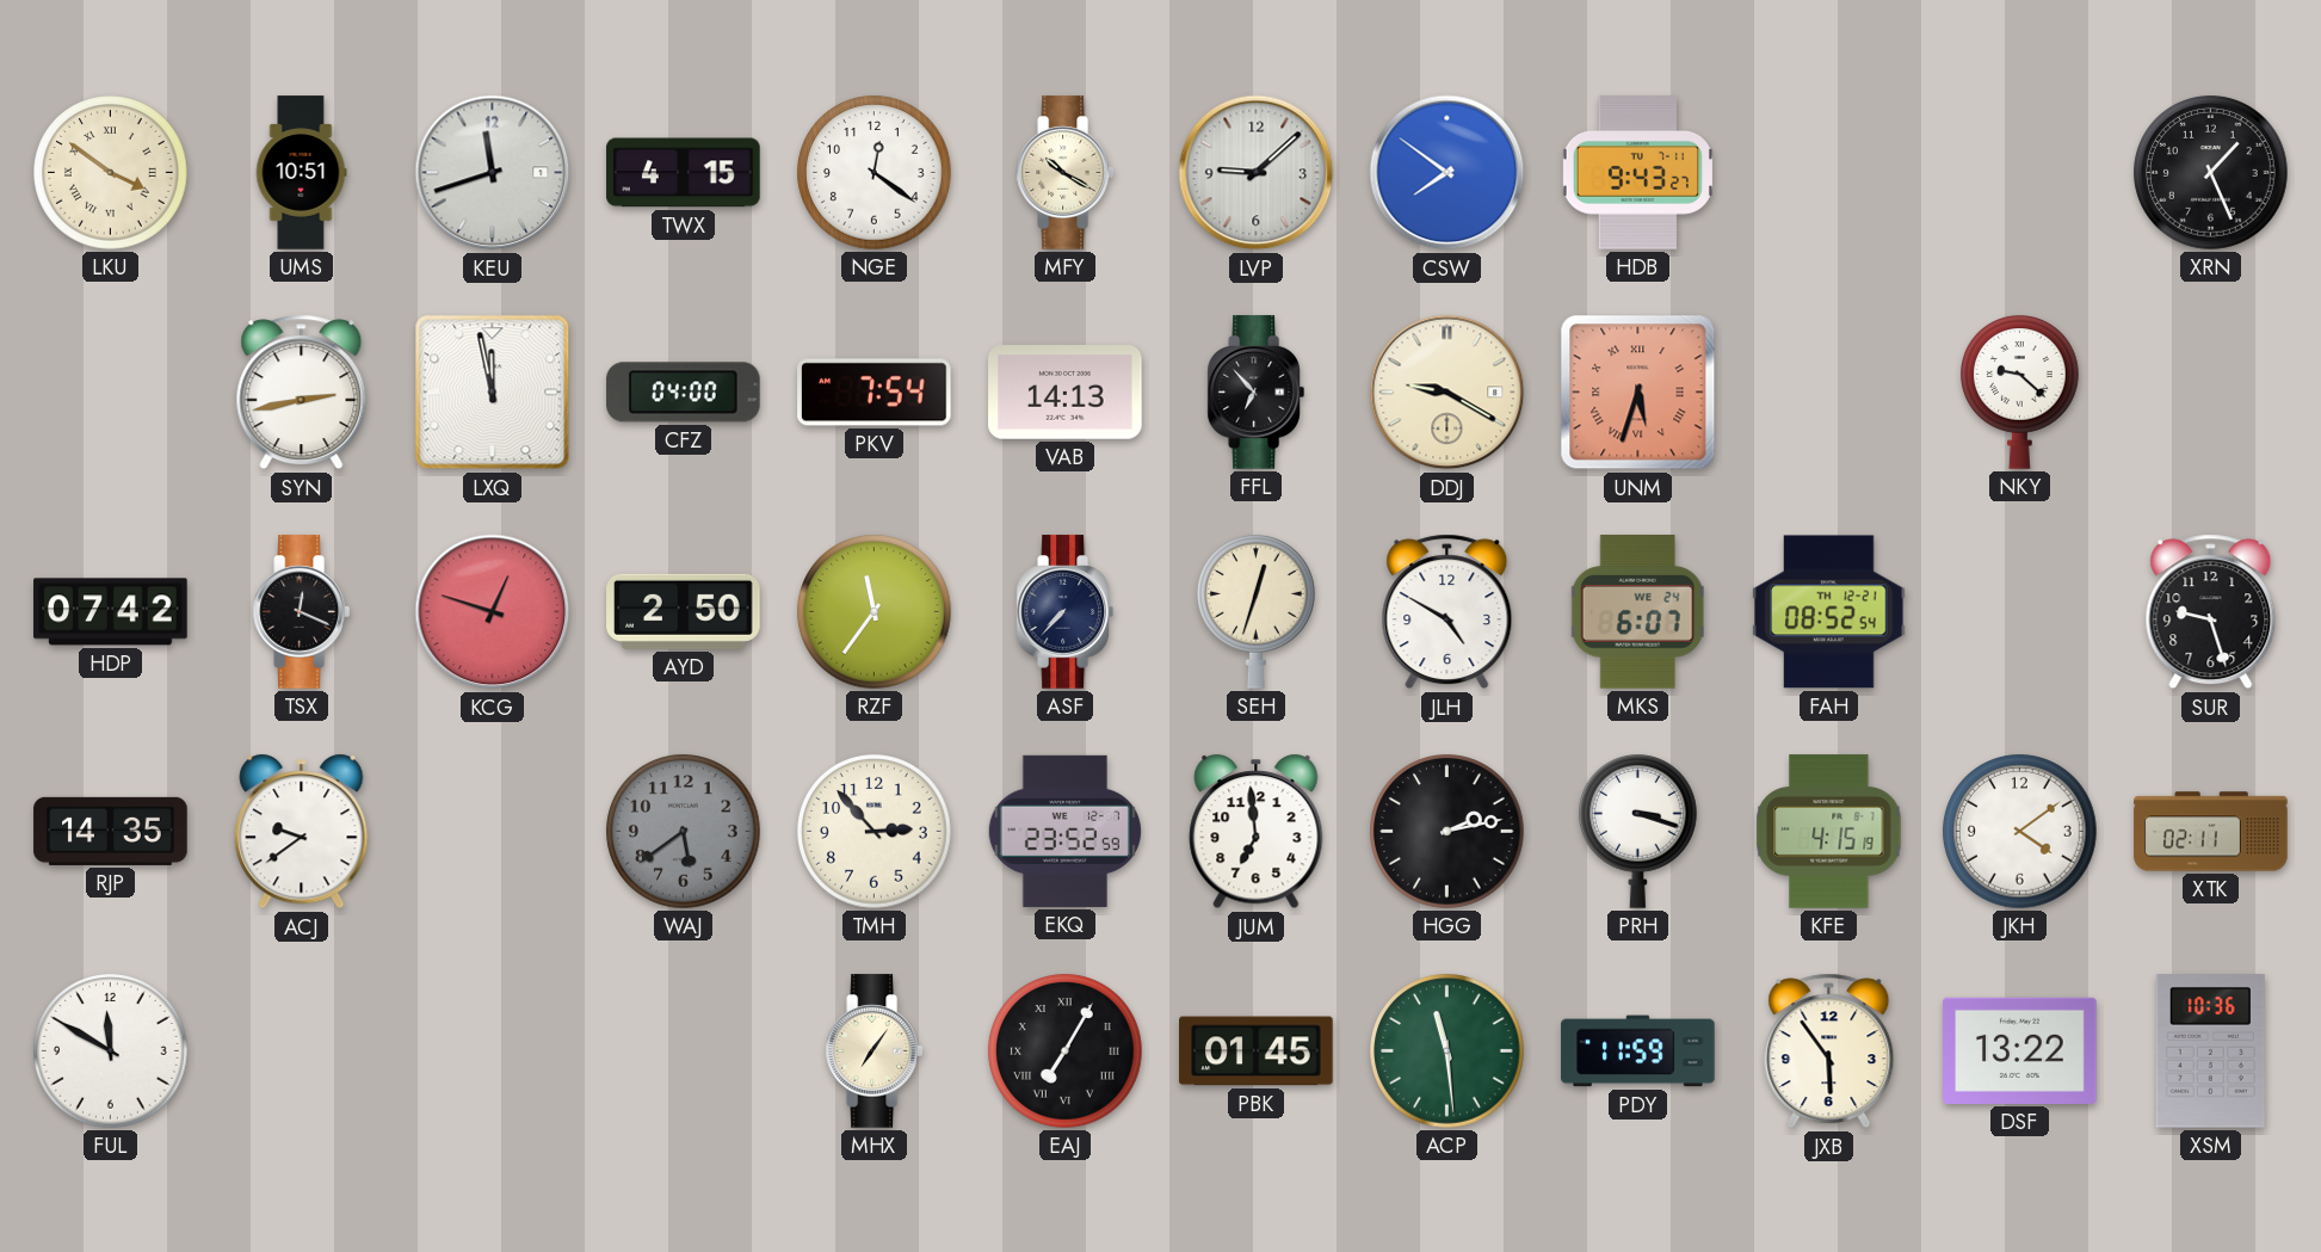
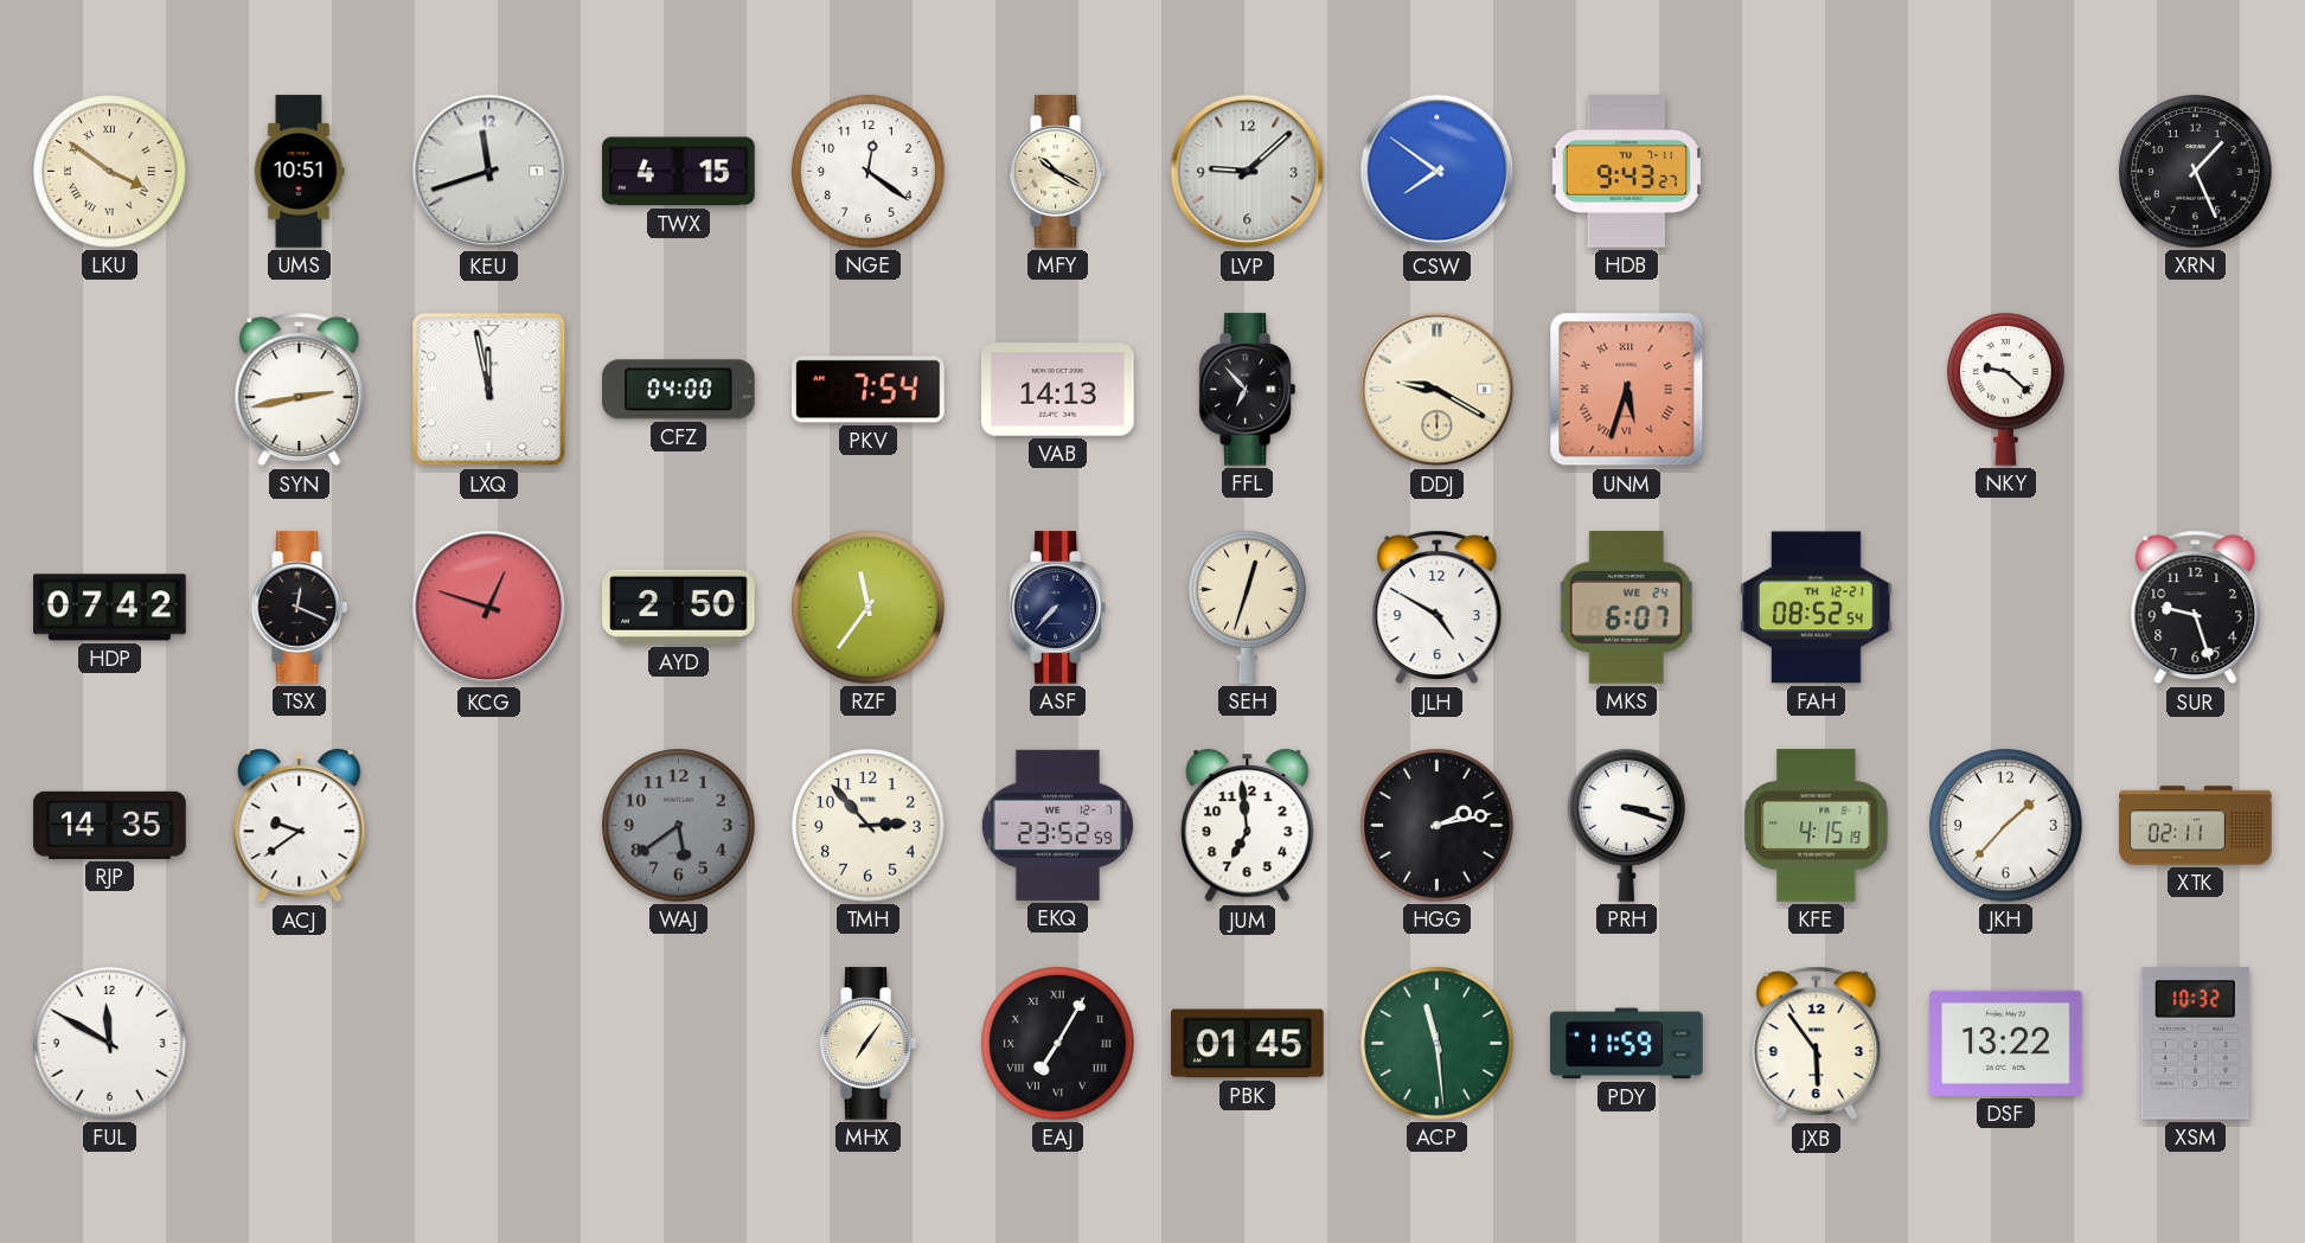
JKH: 4:09 -> 1:37 (2006, 826)
XSM: 10:36 -> 10:32 (2195, 1044)
